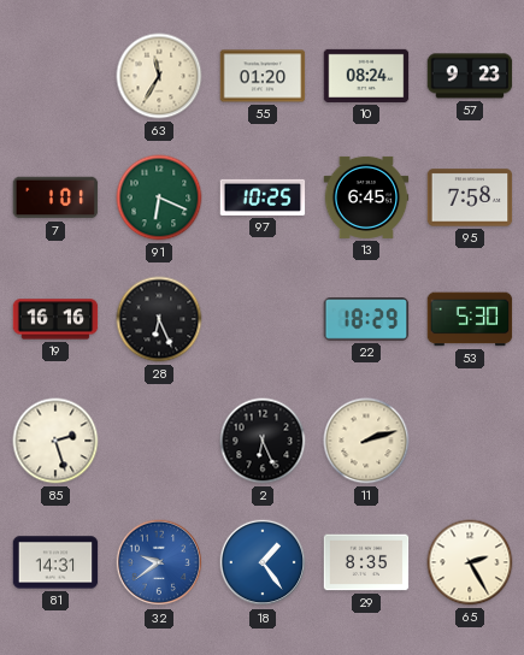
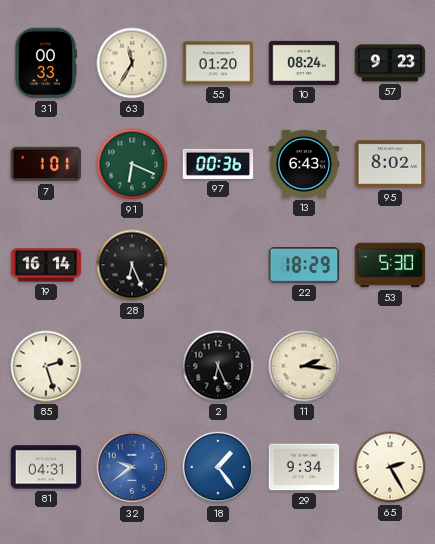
31: none -> 00:33 (46, 63)
97: 10:25 -> 00:36 (218, 164)
13: 6:45 -> 6:43 (304, 164)
95: 7:58 -> 8:02 (390, 164)
19: 16:16 -> 16:14 (46, 265)
11: 2:12 -> 2:16 (304, 366)
81: 14:31 -> 04:31 (46, 467)
29: 8:35 -> 9:34 (304, 467)
